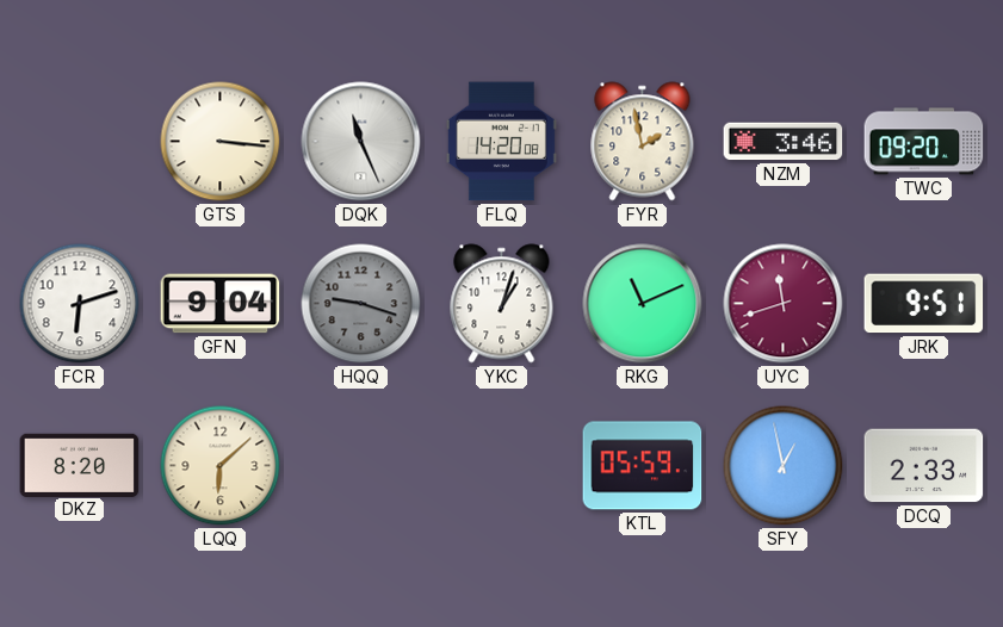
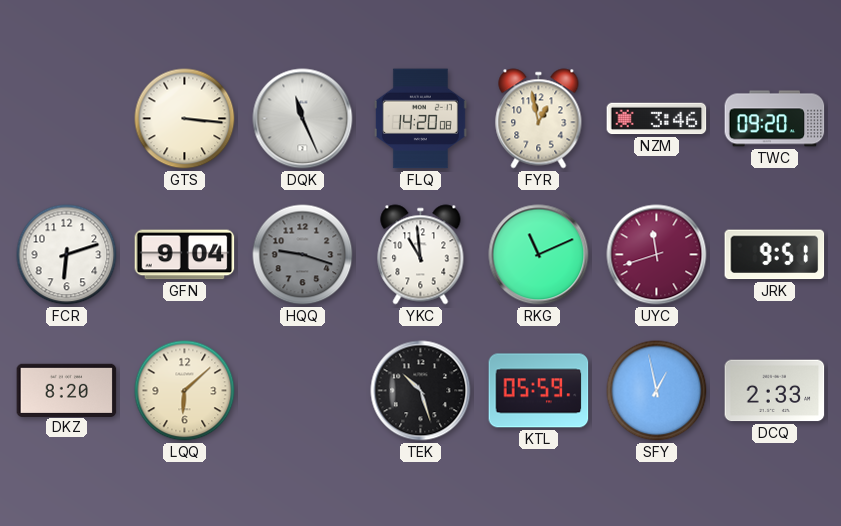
FYR: 1:58 -> 12:58 (539, 119)
YKC: 1:03 -> 10:59 (421, 255)
TEK: none -> 10:27 (421, 391)
